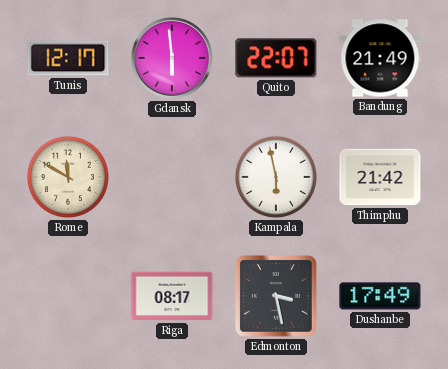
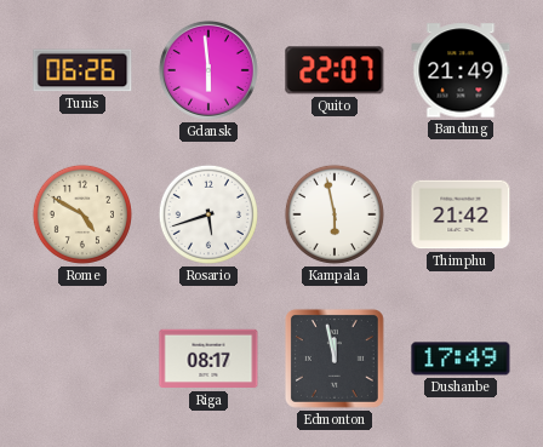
Tunis: 12:17 -> 06:26 (82, 70)
Rome: 11:50 -> 4:50 (82, 214)
Rosario: none -> 5:42 (208, 214)
Edmonton: 3:28 -> 11:58 (335, 359)
